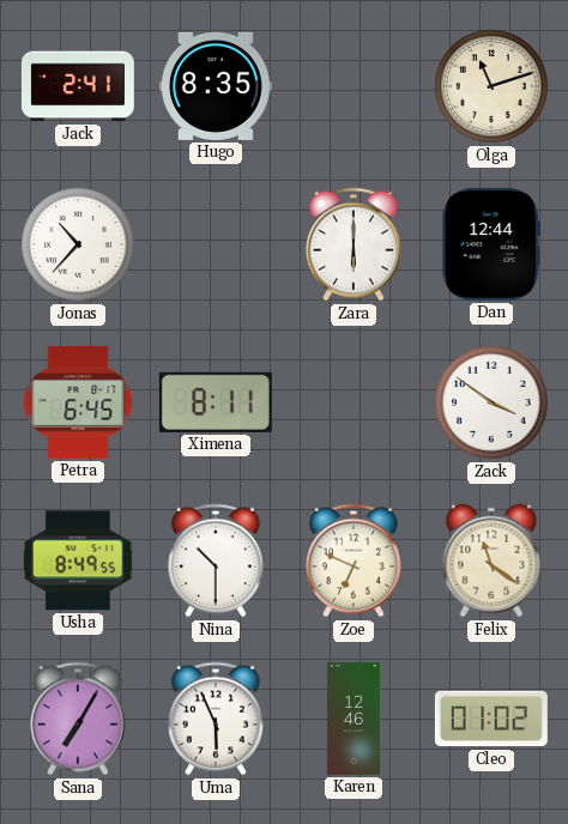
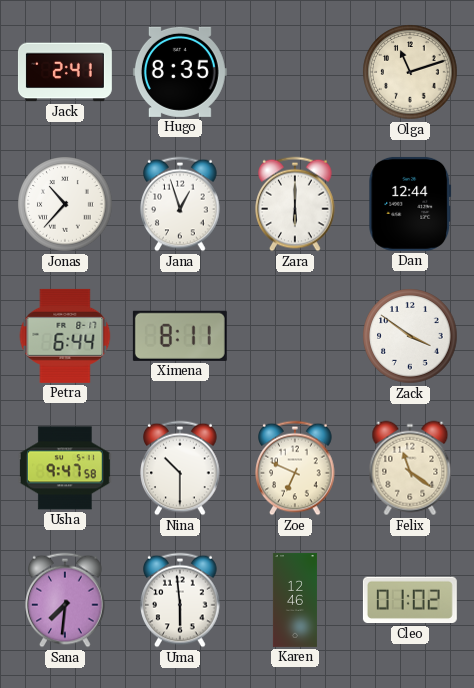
Jana: none -> 12:57 (180, 204)
Petra: 6:45 -> 6:44 (65, 336)
Usha: 8:49 -> 9:47 (65, 468)
Sana: 7:05 -> 7:31 (65, 600)
Uma: 5:56 -> 5:59 (180, 600)
